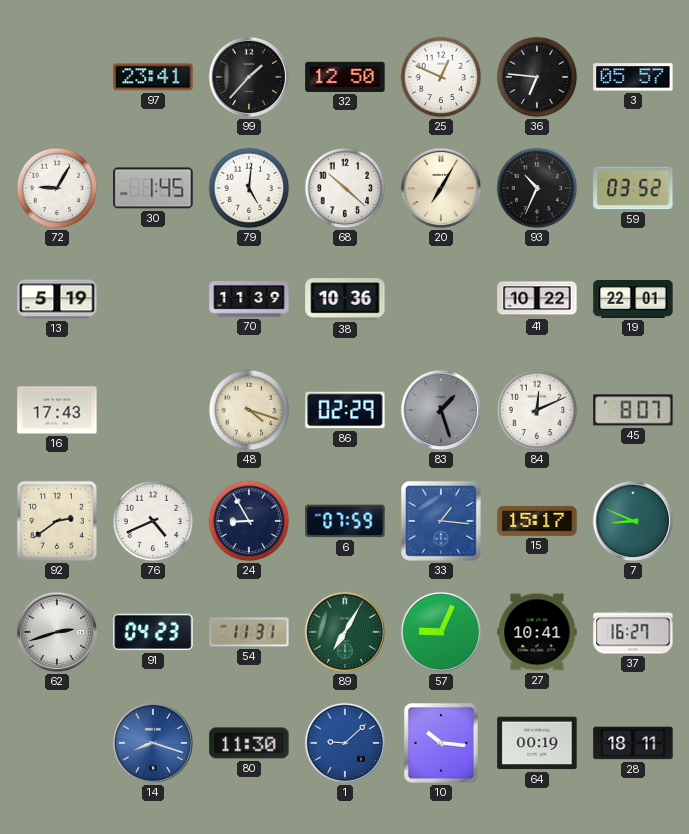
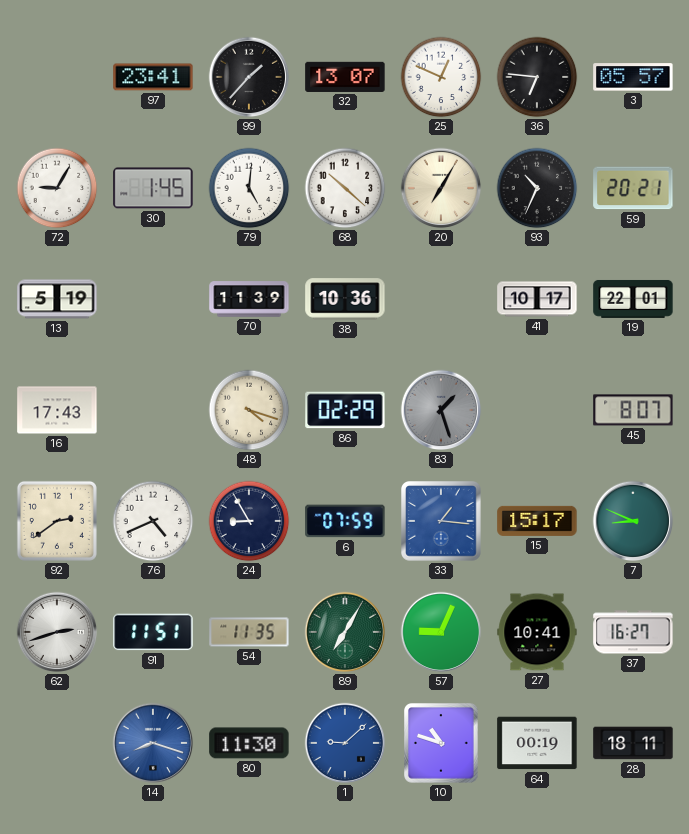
32: 12:50 -> 13:07 (345, 77)
59: 03:52 -> 20:21 (633, 188)
41: 10:22 -> 10:17 (537, 299)
84: 12:11 -> none (537, 410)
91: 04:23 -> 11:51 (153, 632)
54: 11:31 -> 11:35 (249, 632)
10: 10:16 -> 10:48 (442, 744)
